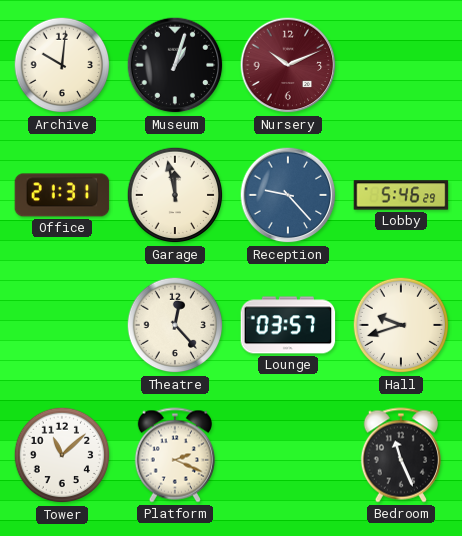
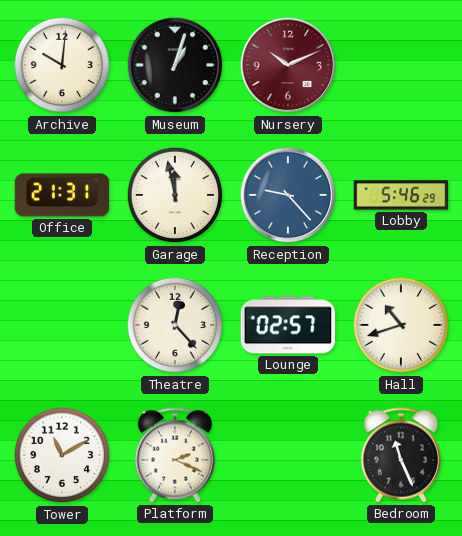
Lounge: 03:57 -> 02:57 (288, 325)
Hall: 9:42 -> 10:42 (401, 325)
Tower: 11:08 -> 11:10 (62, 455)
